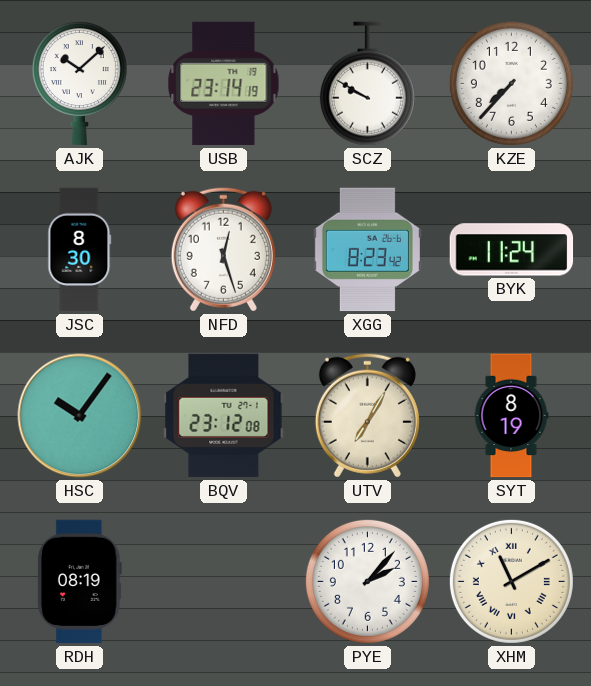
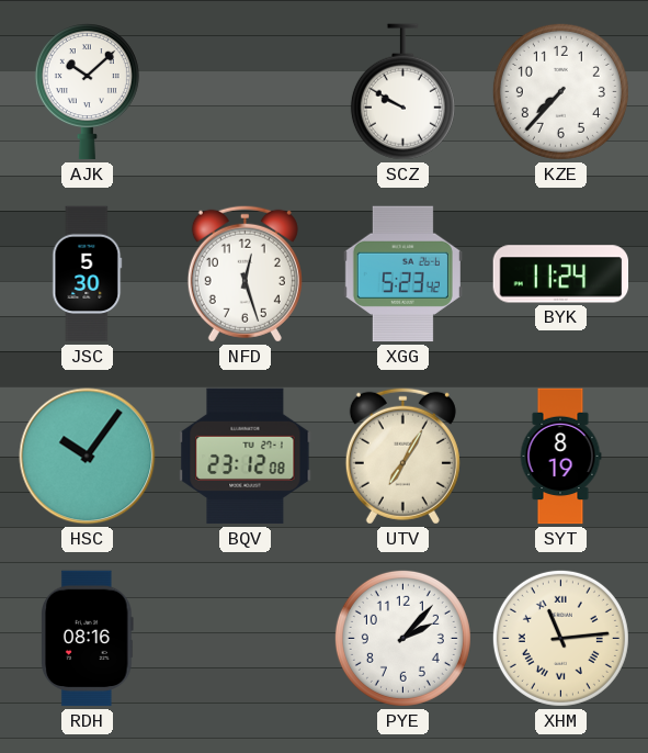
USB: 23:14 -> none (224, 84)
JSC: 8:30 -> 5:30 (88, 274)
XGG: 8:23 -> 5:23 (402, 274)
RDH: 08:19 -> 08:16 (88, 639)
XHM: 11:10 -> 11:14 (560, 638)
